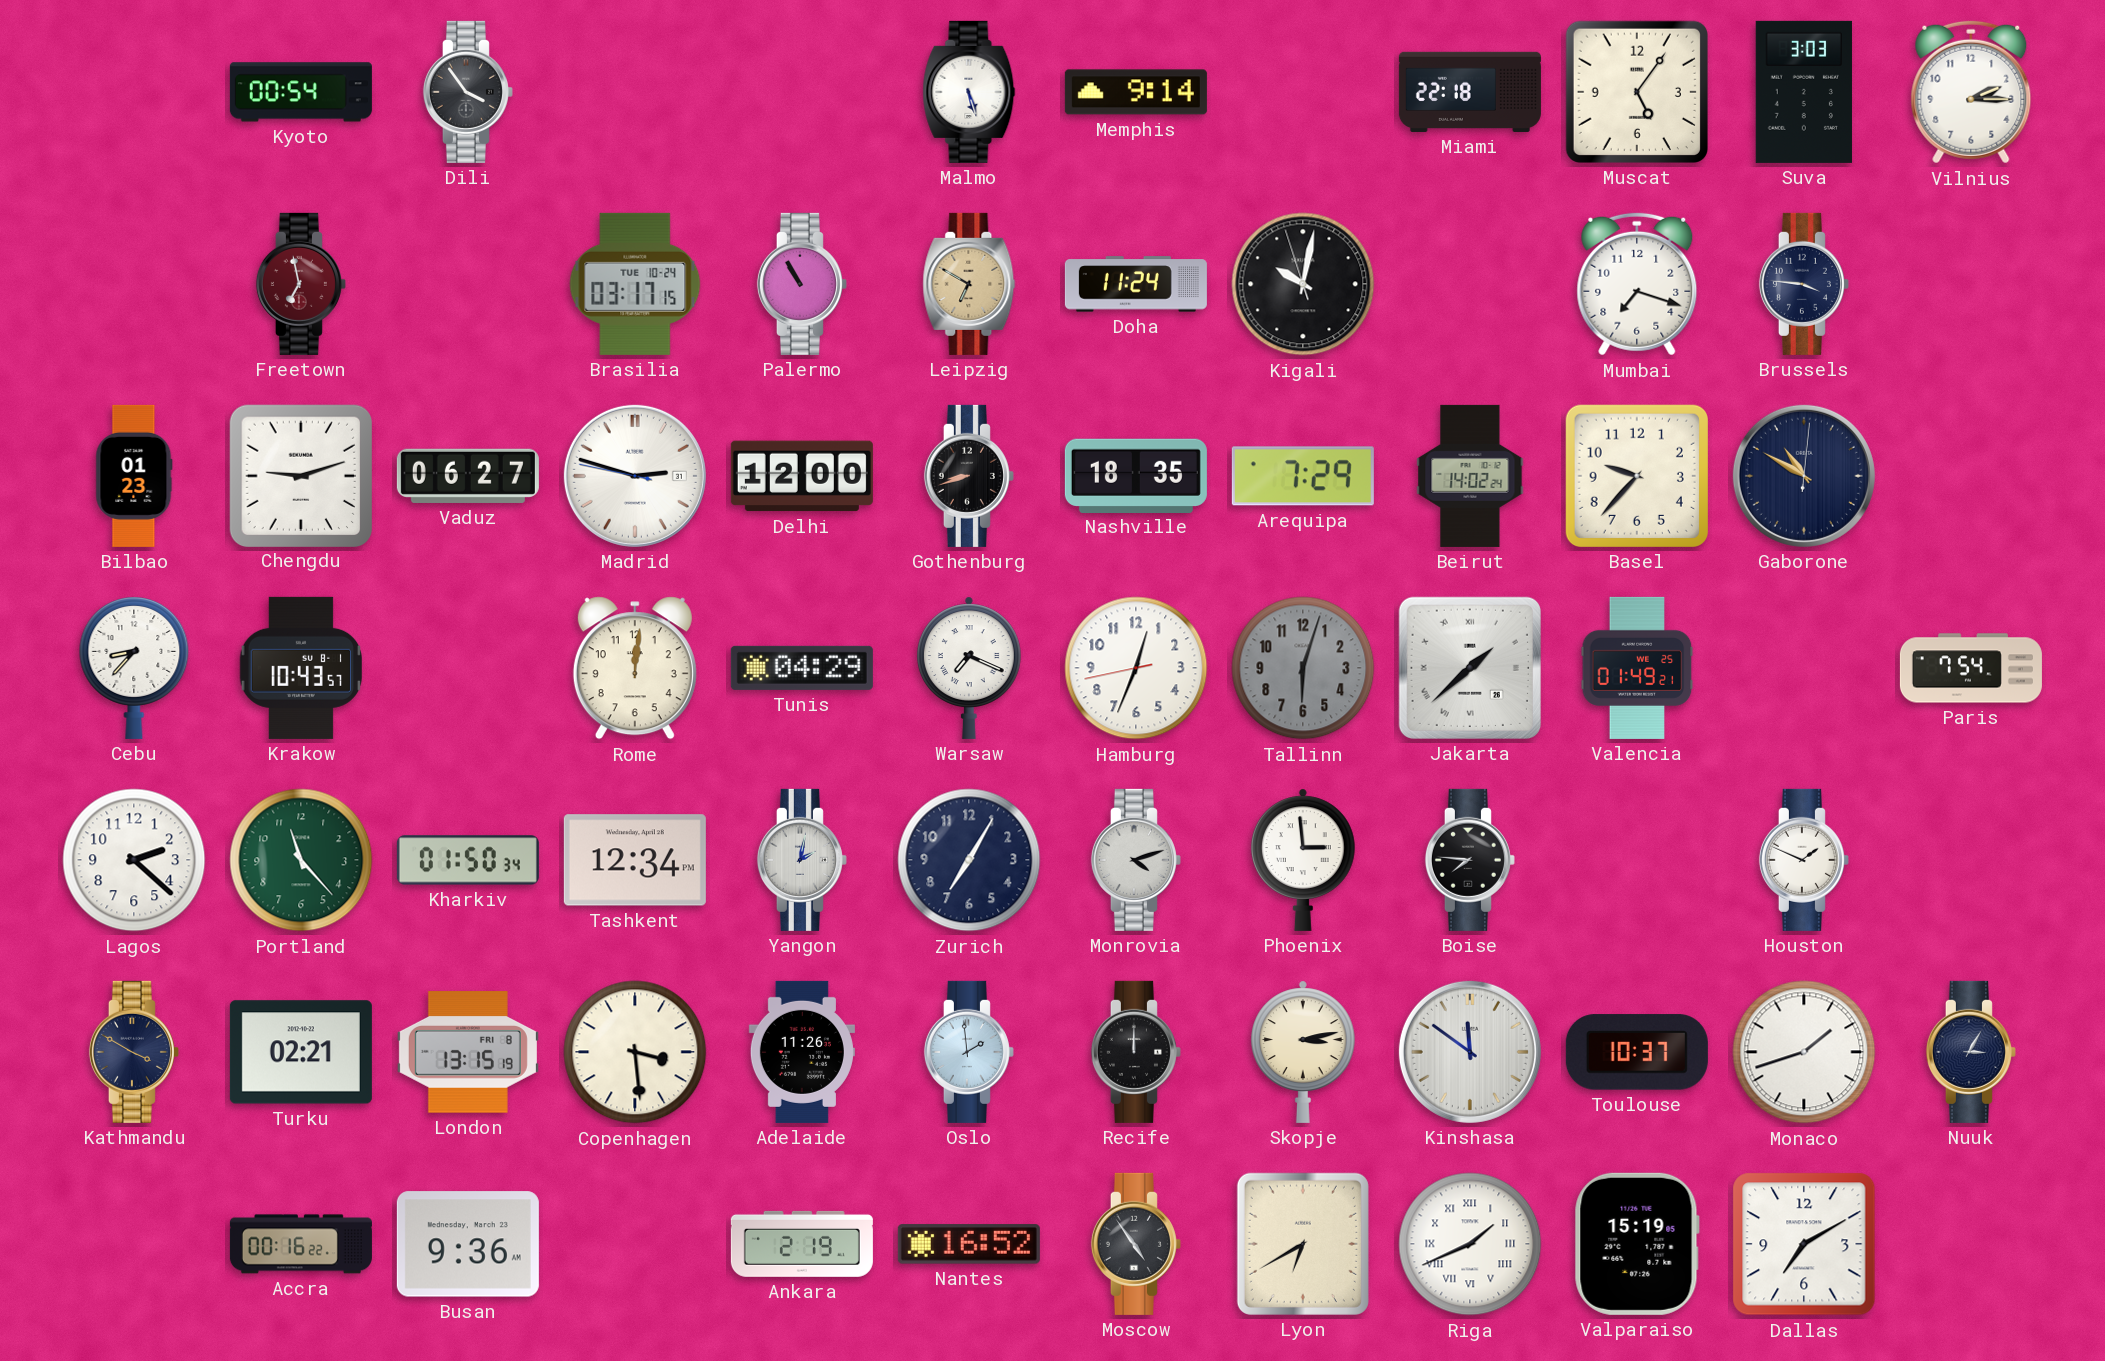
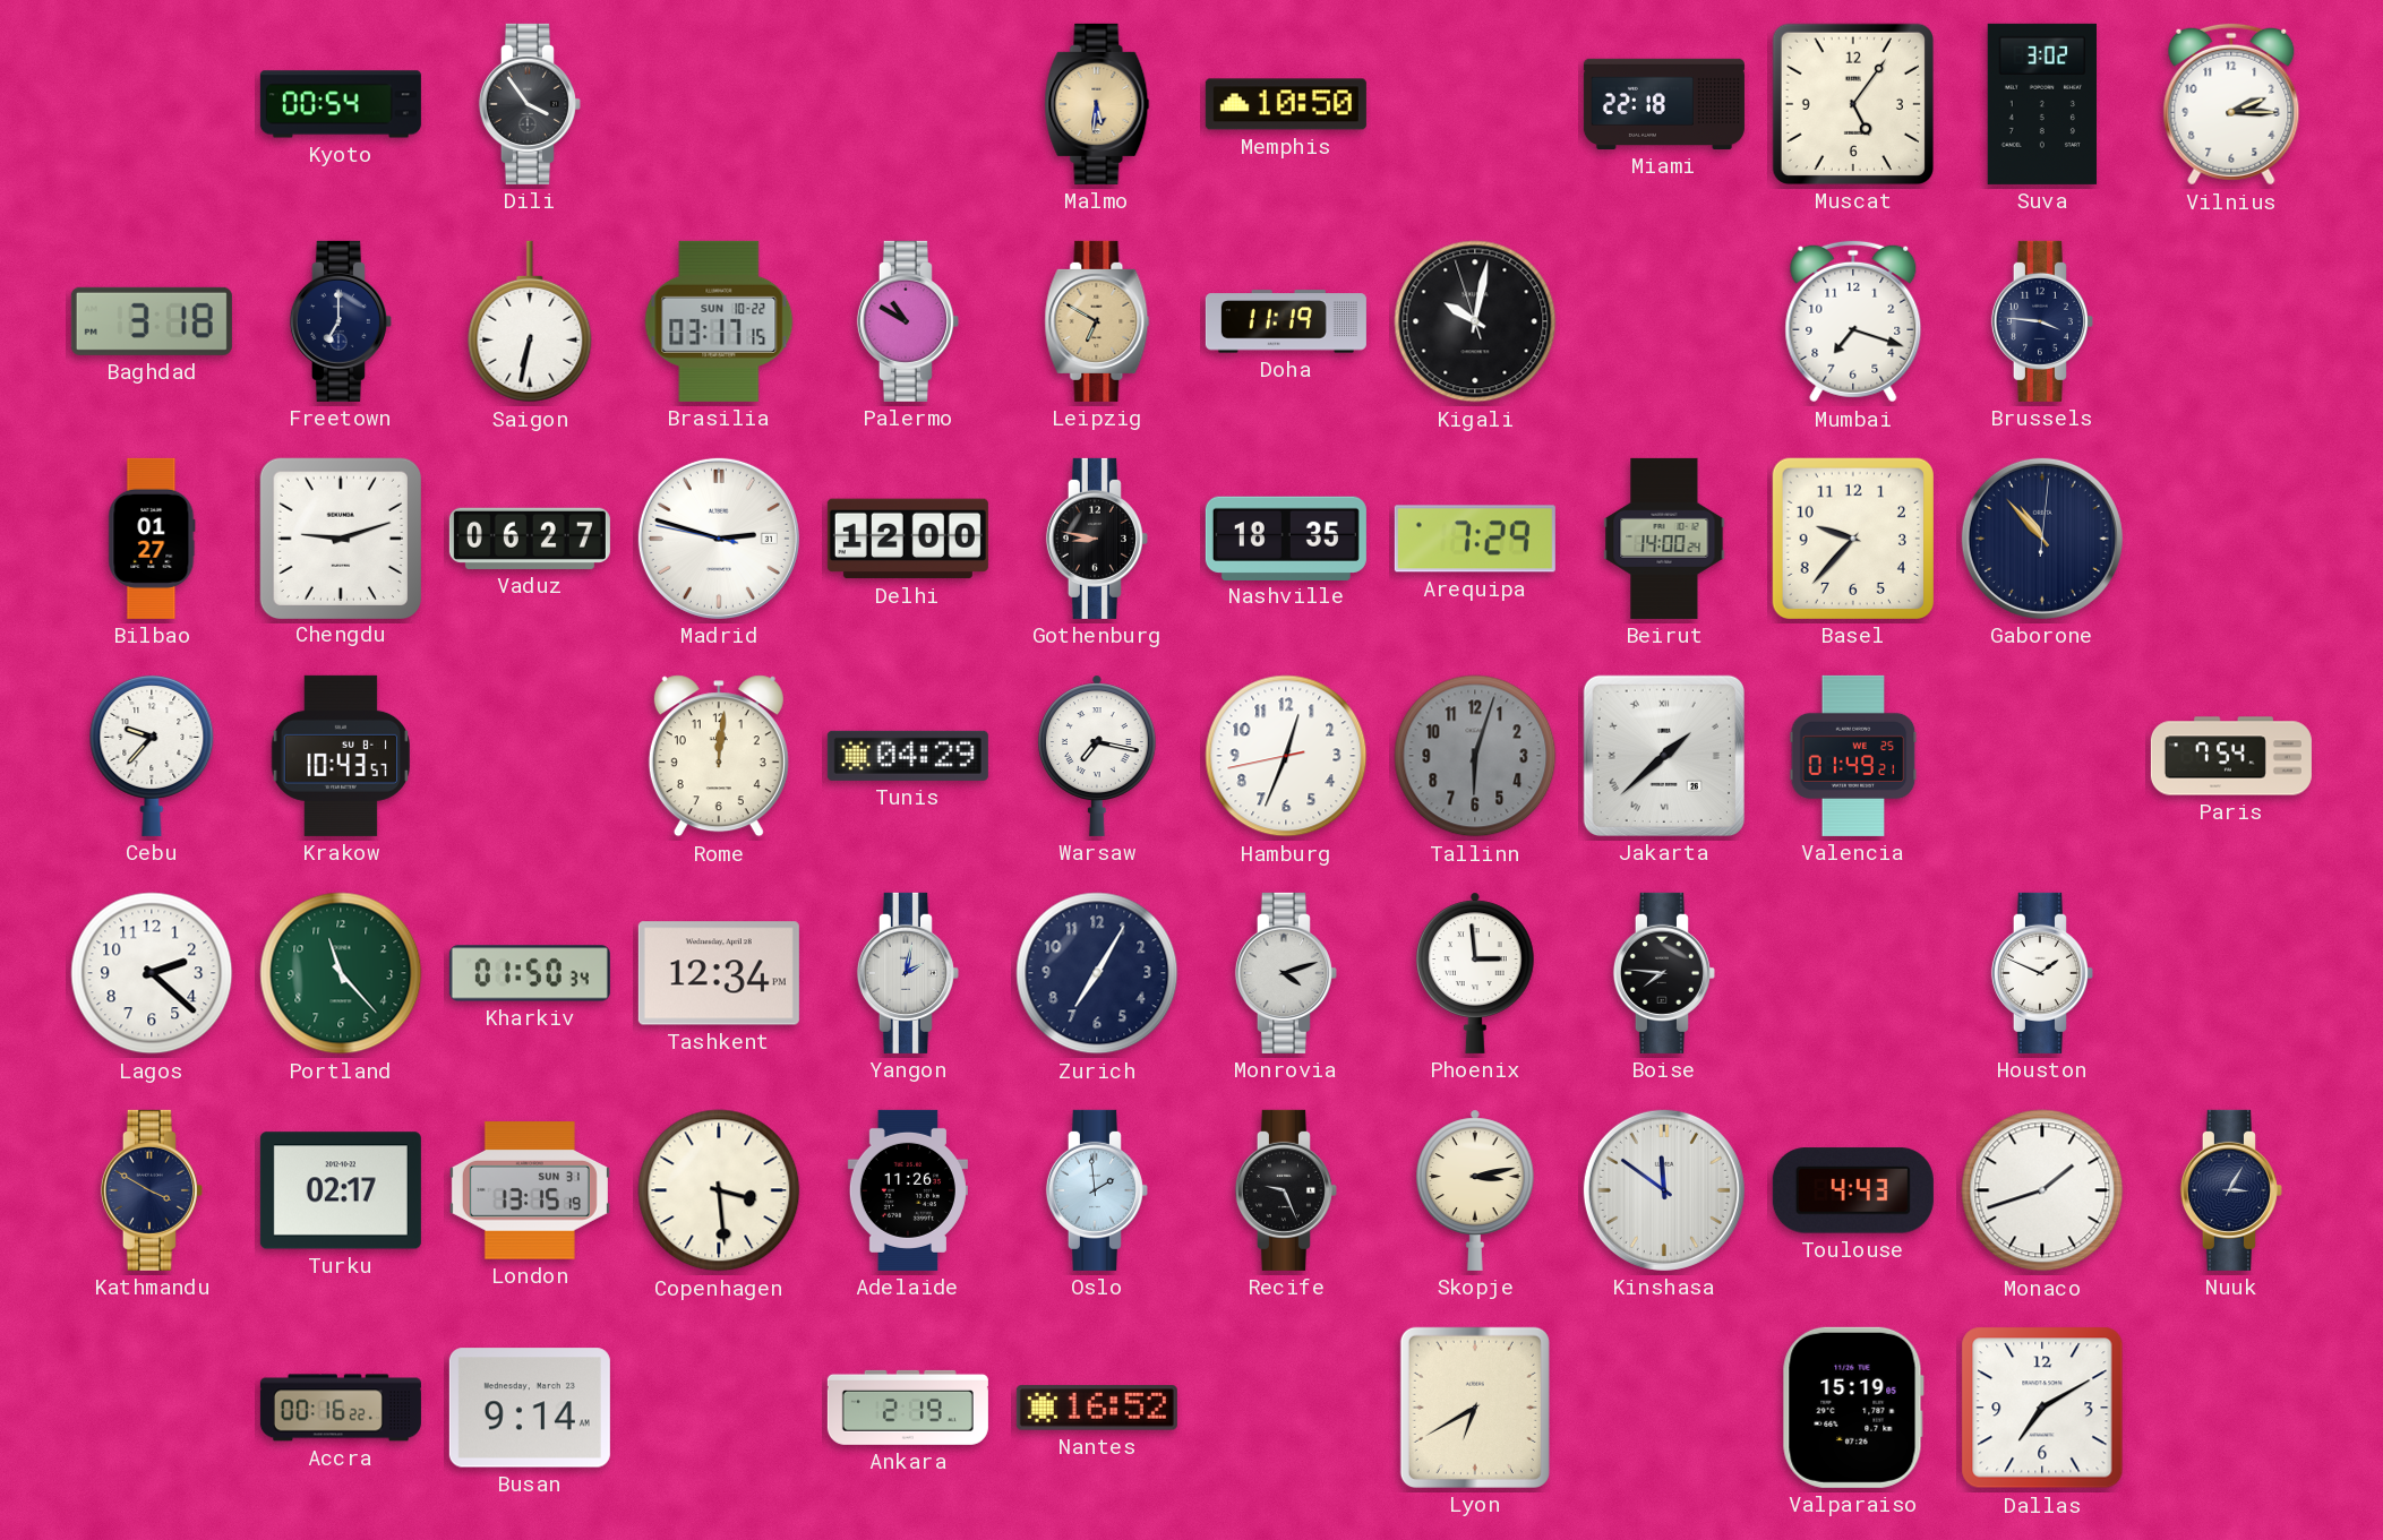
Malmo: 5:27 -> 5:31 (1097, 104)
Malmo dial: white -> champagne (1097, 104)
Memphis: 9:14 -> 10:50 (1286, 104)
Suva: 3:03 -> 3:02 (2042, 104)
Baghdad: none -> 3:18 (152, 321)
Freetown: 6:58 -> 7:00 (341, 321)
Freetown dial: burgundy -> navy (341, 321)
Saigon: none -> 6:32 (530, 321)
Brasilia date: TUE 10-24 -> SUN 10-22 (719, 321)
Palermo: 10:55 -> 10:50 (908, 321)
Doha: 11:24 -> 11:19 (1286, 321)
Bilbao: 01:23 -> 01:27 (152, 539)
Gothenburg: 8:42 -> 8:47 (1097, 539)
Beirut: 14:02 -> 14:00 (1664, 539)
Gaborone: 10:50 -> 10:53 (2042, 539)
Cebu: 8:37 -> 9:37 (152, 756)
Warsaw: 7:19 -> 7:17 (1097, 756)
Turku: 02:21 -> 02:17 (341, 1190)
London date: FRI 8 -> SUN 31 (530, 1190)
Recife: 12:00 -> 9:26 (1286, 1190)
Toulouse: 10:37 -> 4:43 (1853, 1190)
Busan: 9:36 -> 9:14 (530, 1408)
Moscow: 4:54 -> none (1136, 1244)
Riga: 1:41 -> none (1470, 1244)
